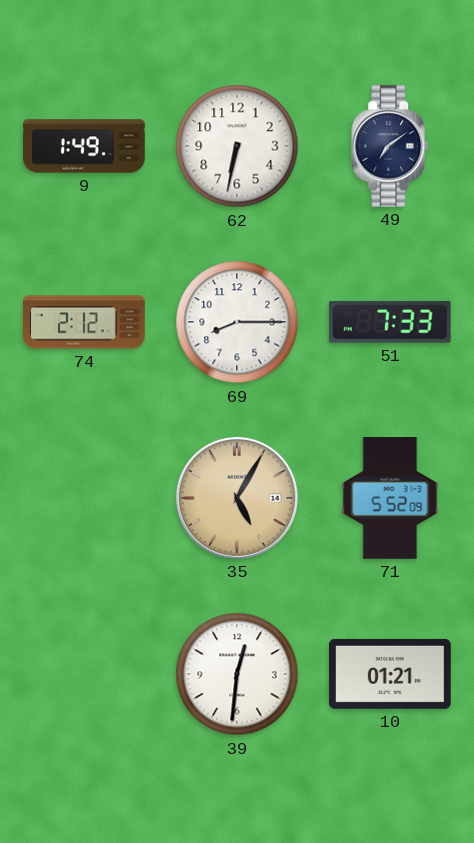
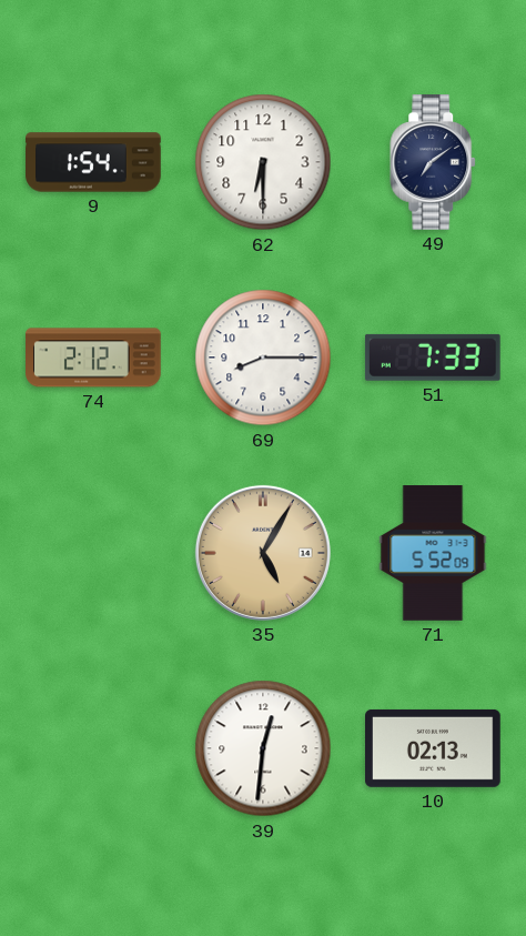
9: 1:49 -> 1:54 (93, 162)
62: 6:32 -> 6:30 (263, 162)
10: 01:21 -> 02:13 (434, 748)
